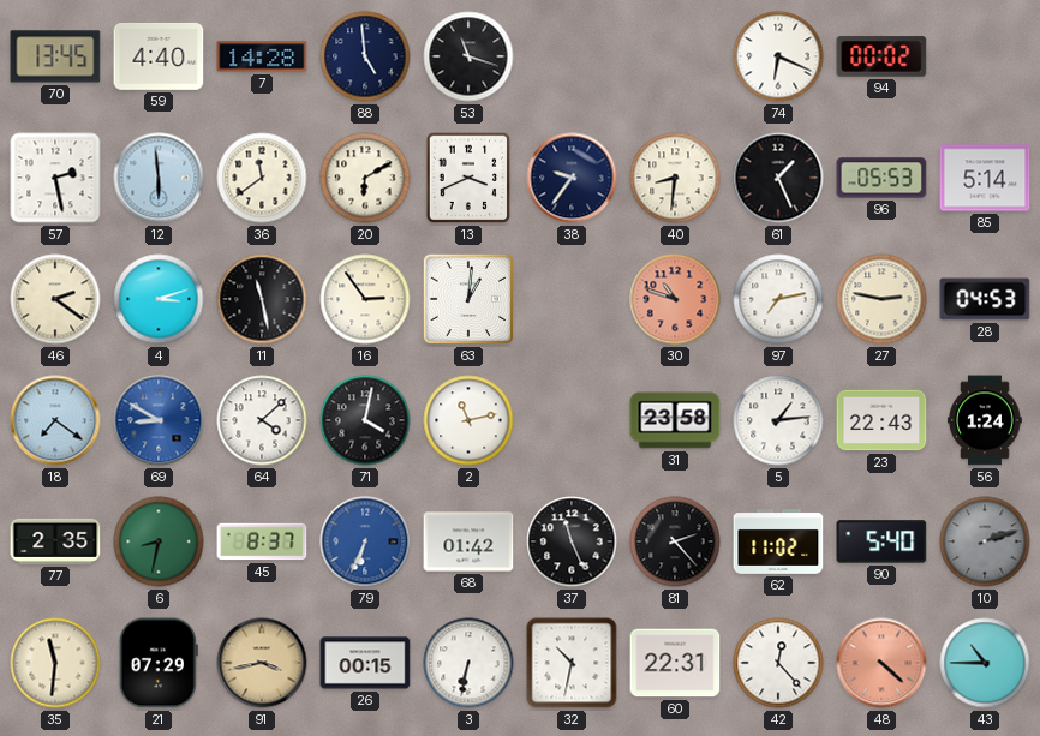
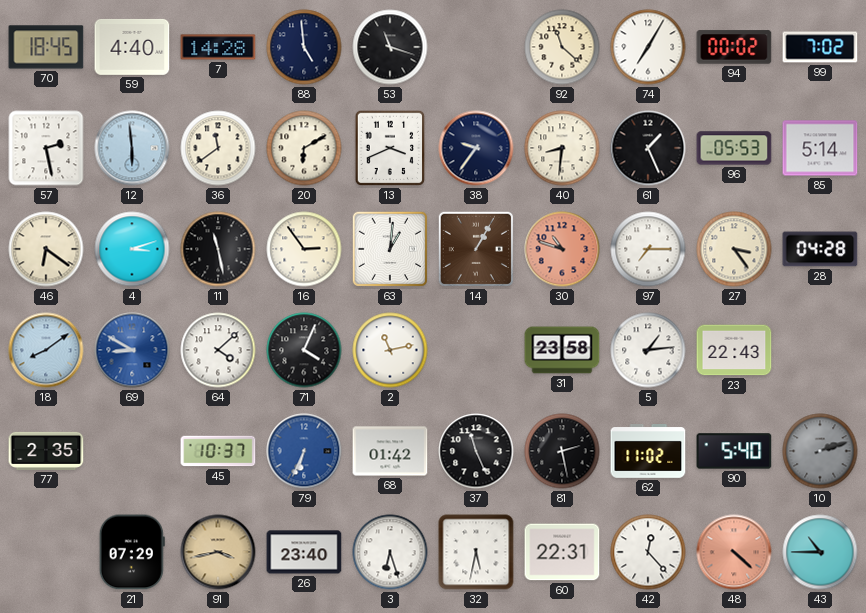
70: 13:45 -> 18:45 (46, 47)
92: none -> 11:22 (562, 47)
74: 6:19 -> 7:05 (648, 47)
99: none -> 7:02 (820, 47)
46: 2:21 -> 6:21 (46, 249)
14: none -> 1:05 (476, 249)
97: 7:13 -> 7:15 (648, 249)
27: 2:47 -> 3:24 (734, 249)
28: 04:53 -> 04:28 (820, 249)
18: 7:21 -> 8:09 (46, 350)
71: 4:02 -> 4:04 (304, 350)
56: 1:24 -> none (986, 420)
6: 8:32 -> none (159, 541)
45: 8:37 -> 10:37 (218, 451)
81: 2:23 -> 2:28 (562, 451)
35: 11:31 -> none (55, 663)
26: 00:15 -> 23:40 (304, 552)
3: 6:32 -> 6:27 (390, 552)
32: 10:32 -> 5:32 (476, 552)
